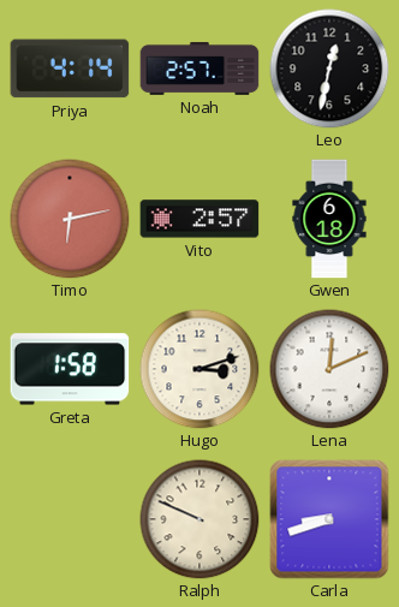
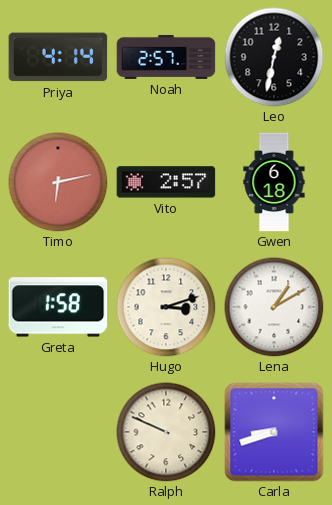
Lena: 12:11 -> 1:10 (274, 307)
